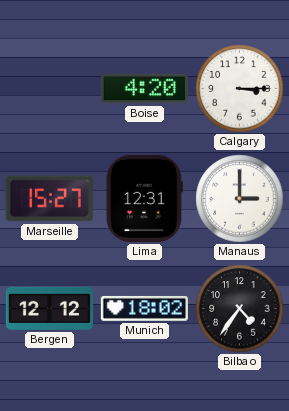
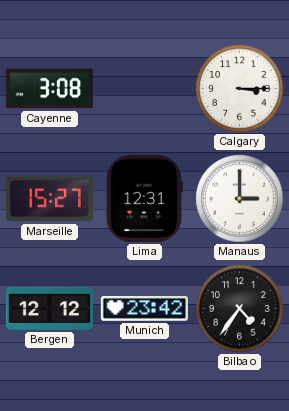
Cayenne: none -> 3:08 (49, 89)
Boise: 4:20 -> none (144, 89)
Munich: 18:02 -> 23:42 (144, 309)
